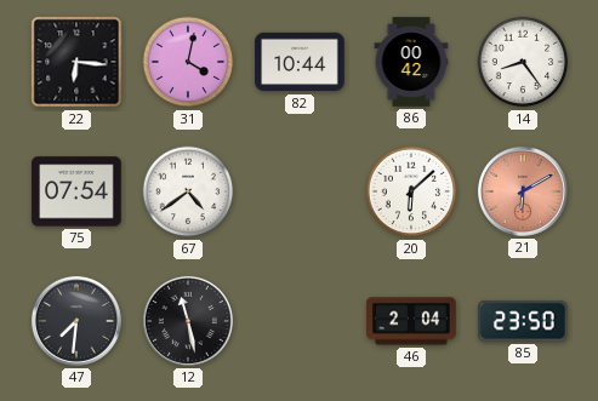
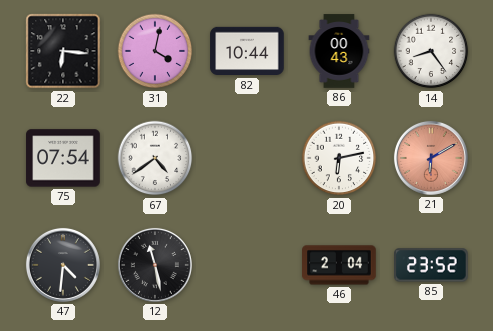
86: 00:42 -> 00:43 (339, 51)
20: 6:08 -> 6:13 (339, 158)
47: 7:31 -> 4:31 (63, 265)
85: 23:50 -> 23:52 (432, 265)
